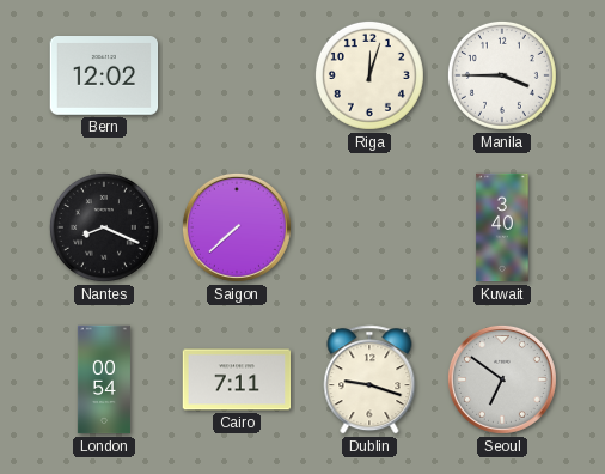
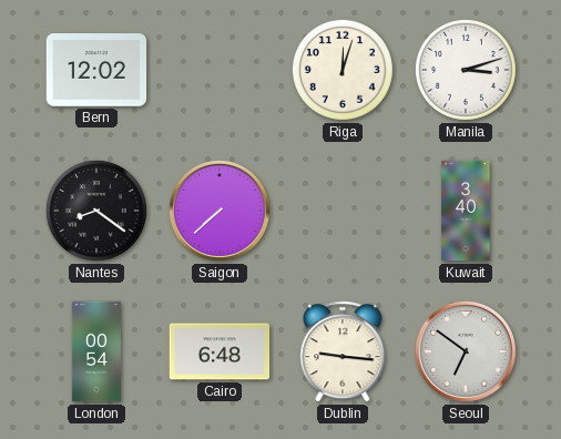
Manila: 3:45 -> 3:12 (466, 70)
Nantes: 8:19 -> 8:21 (96, 211)
Cairo: 7:11 -> 6:48 (220, 351)
Dublin: 9:18 -> 9:16 (343, 351)
